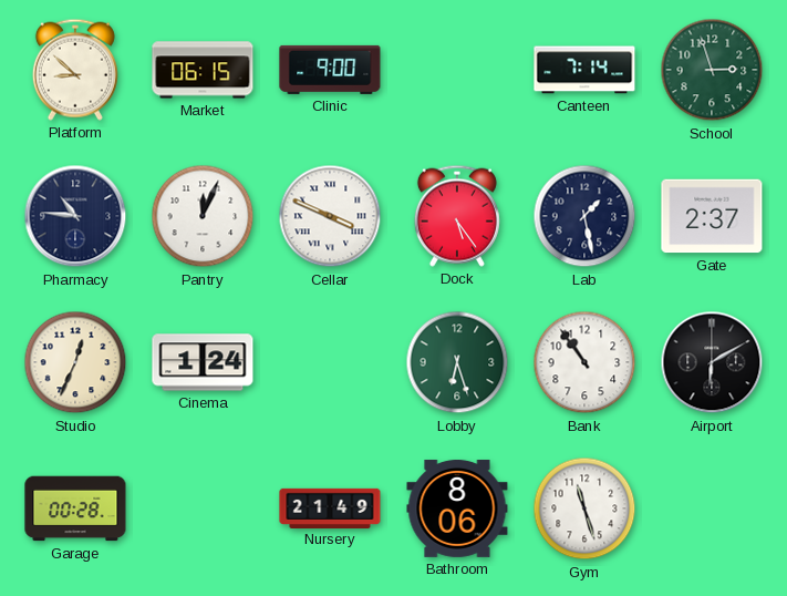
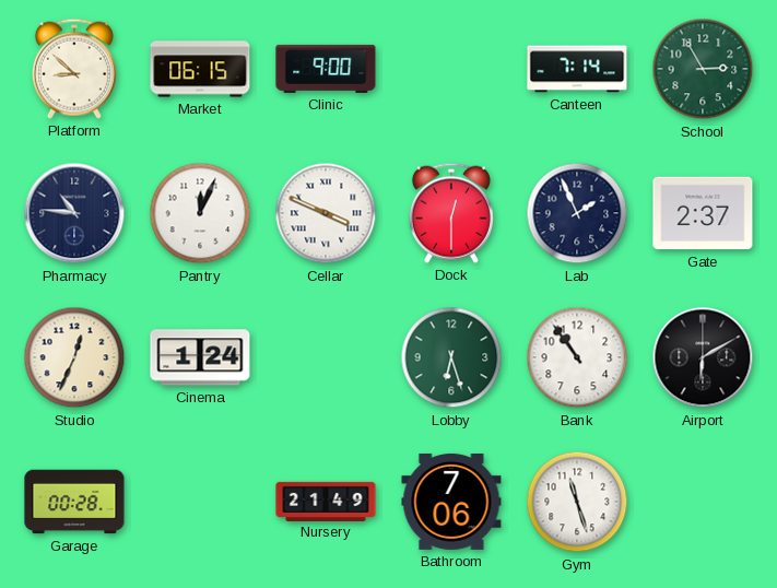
School: 2:57 -> 2:55 (703, 69)
Dock: 5:24 -> 12:30 (451, 213)
Lab: 1:28 -> 1:56 (577, 213)
Bathroom: 8:06 -> 7:06 (451, 502)
